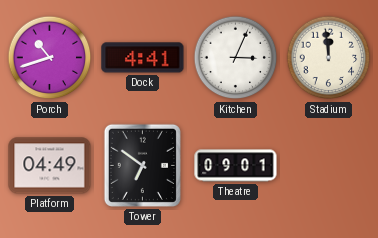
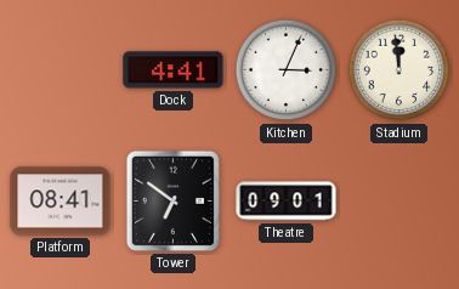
Porch: 10:42 -> none (50, 58)
Platform: 04:49 -> 08:41 (61, 202)
